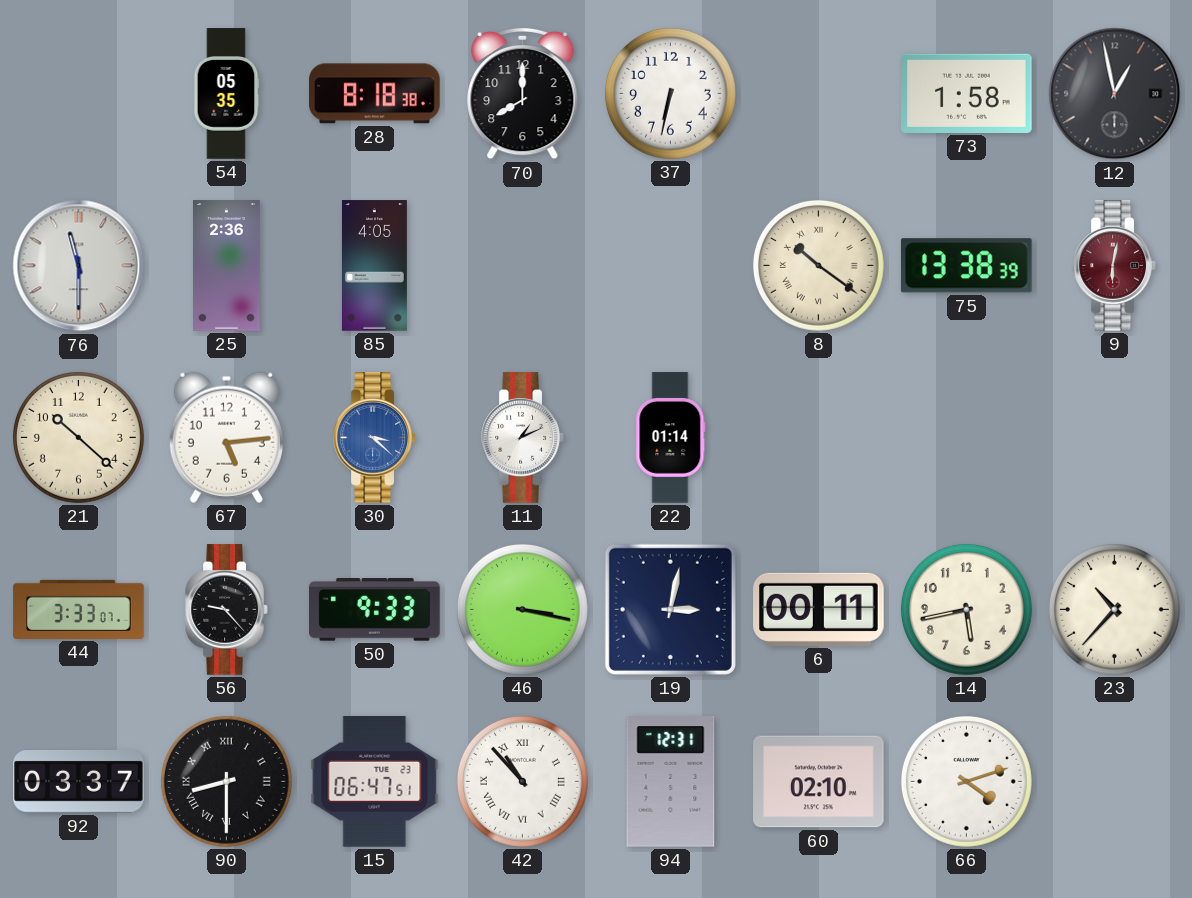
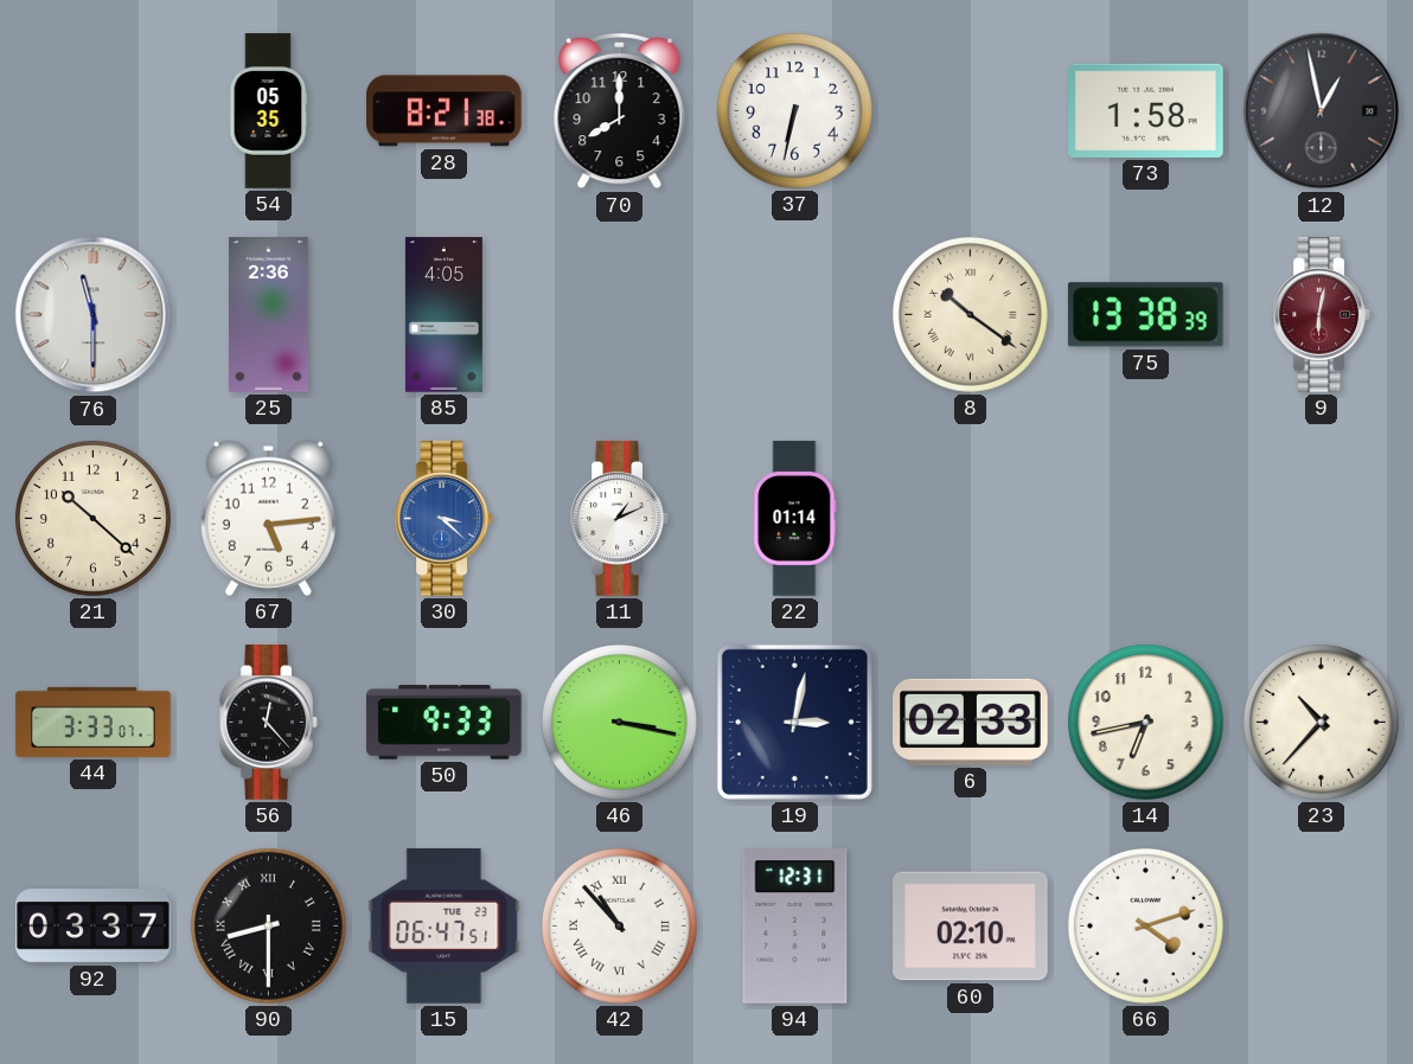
28: 8:18 -> 8:21 (445, 111)
56: 9:23 -> 12:23 (269, 723)
6: 00:11 -> 02:33 (971, 722)
14: 5:43 -> 6:43 (1145, 722)
